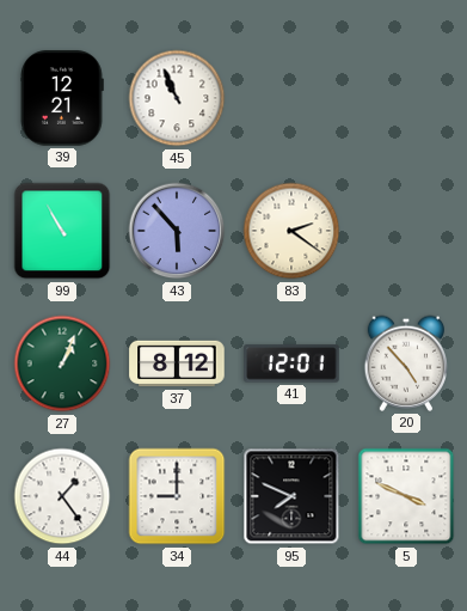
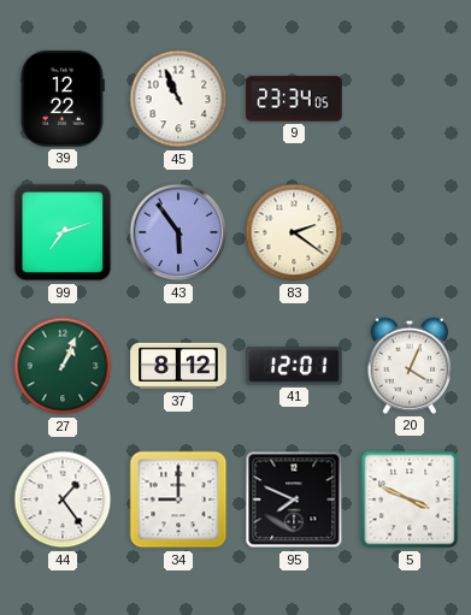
39: 12:21 -> 12:22 (63, 99)
9: none -> 23:34 (294, 99)
99: 10:55 -> 7:12 (63, 232)
43: 5:53 -> 5:54 (178, 232)
20: 4:53 -> 4:04 (408, 366)
